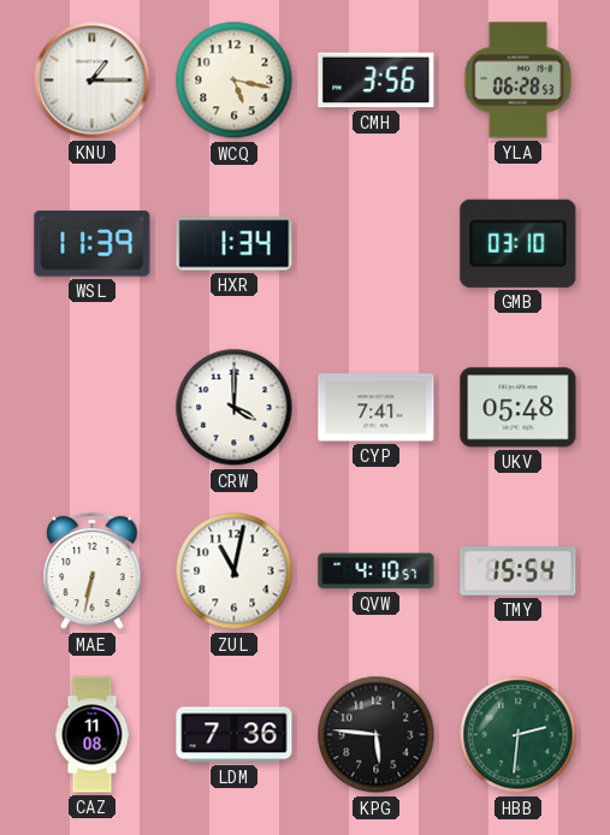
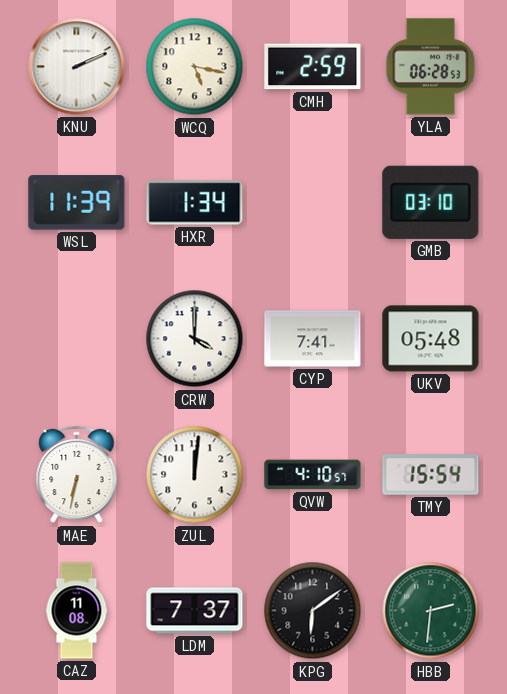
KNU: 1:15 -> 2:11 (77, 67)
CMH: 3:56 -> 2:59 (313, 67)
ZUL: 11:02 -> 12:01 (195, 475)
LDM: 7:36 -> 7:37 (195, 611)
KPG: 5:46 -> 6:09 (313, 611)
